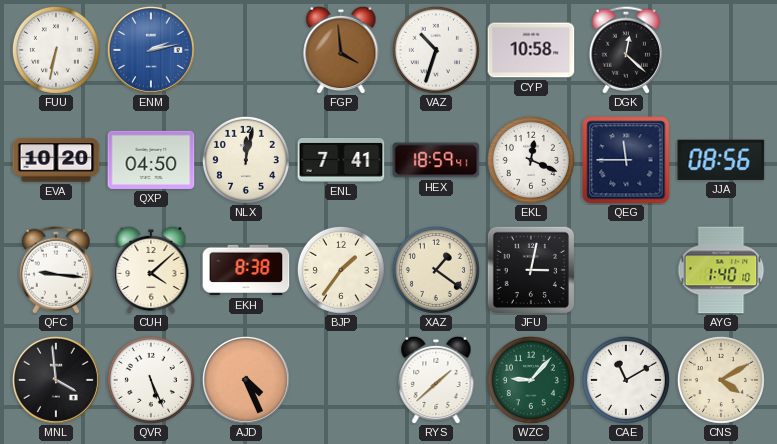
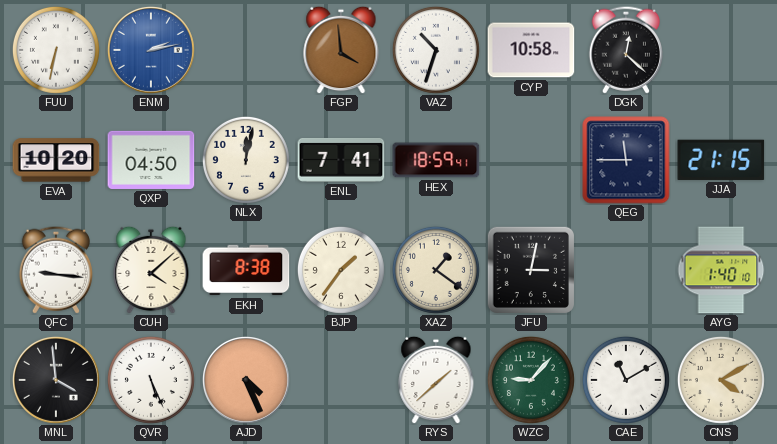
EKL: 12:19 -> none (531, 160)
JJA: 08:56 -> 21:15 (721, 160)
